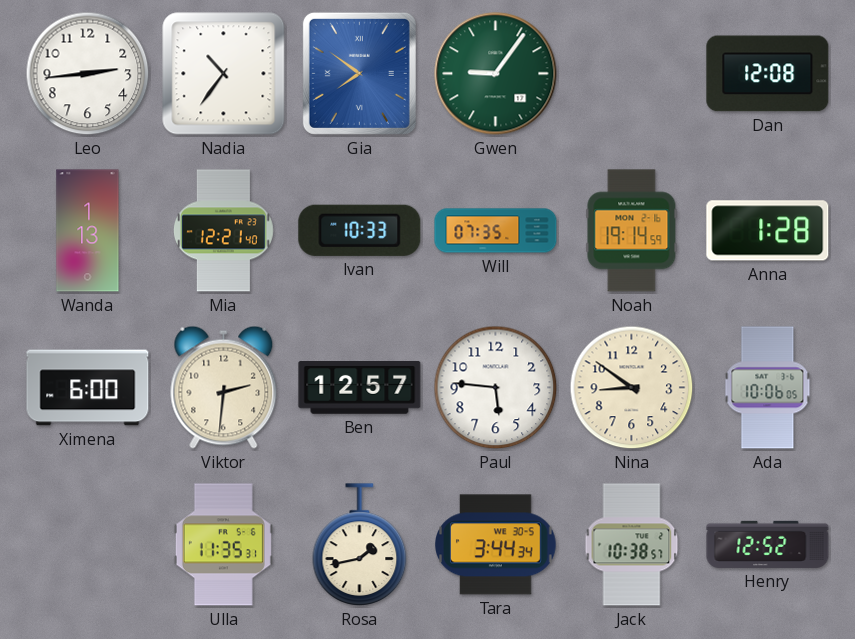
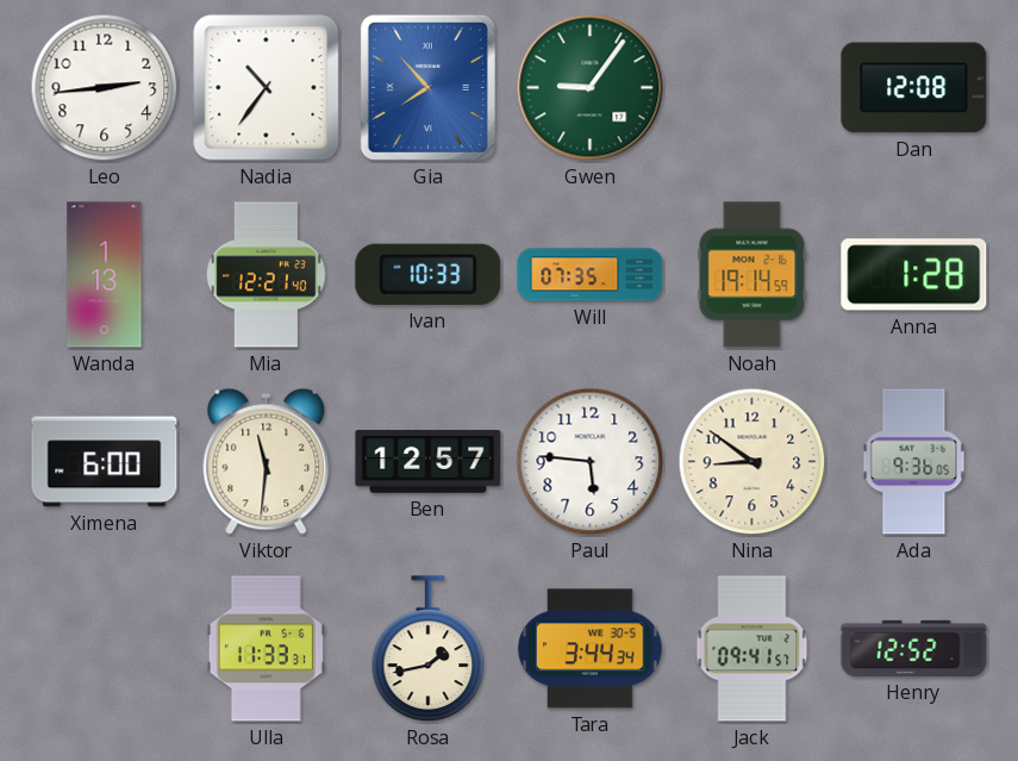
Gia: 7:51 -> 7:53 (427, 87)
Viktor: 2:31 -> 11:31 (267, 461)
Ada: 10:06 -> 9:36 (914, 462)
Ulla: 11:35 -> 11:33 (266, 649)
Jack: 10:38 -> 09:41 (752, 649)
